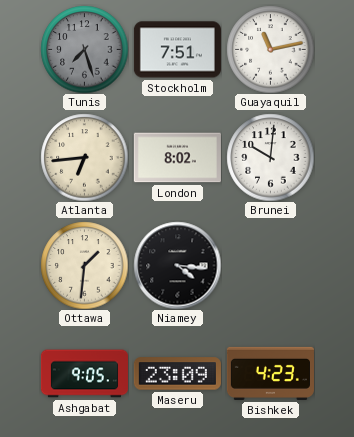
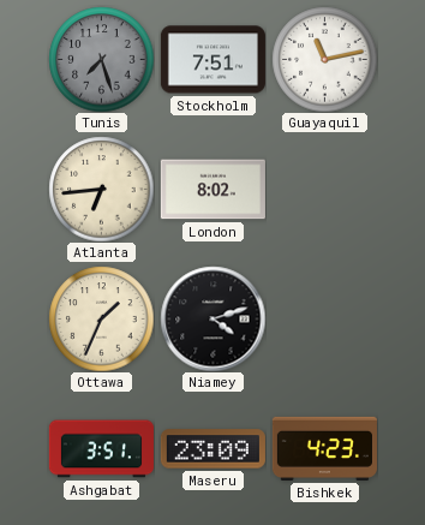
Brunei: 10:01 -> none (270, 157)
Ottawa: 1:31 -> 1:34 (101, 318)
Niamey: 4:16 -> 4:12 (212, 318)
Ashgabat: 9:05 -> 3:51 (101, 449)
